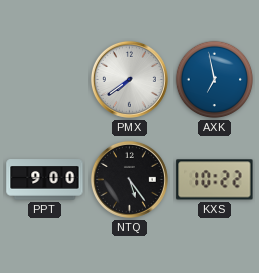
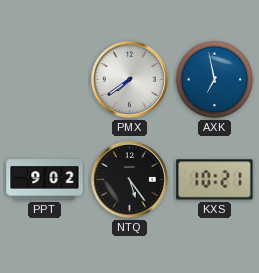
PPT: 9:00 -> 9:02 (45, 180)
KXS: 10:22 -> 10:21 (215, 180)
